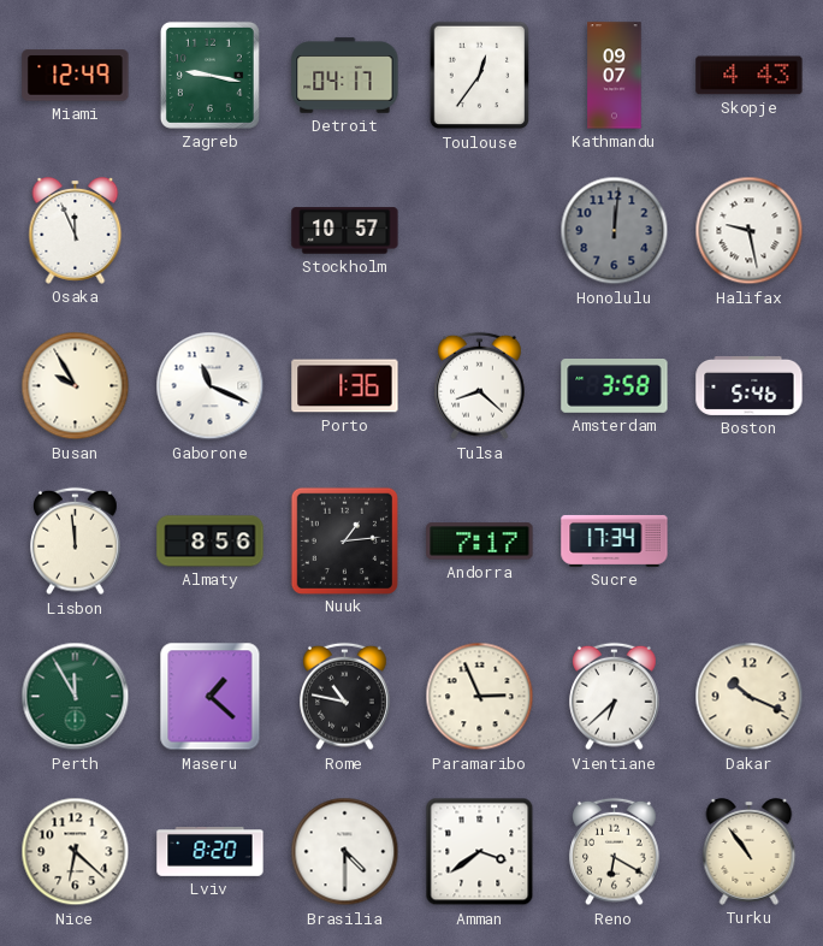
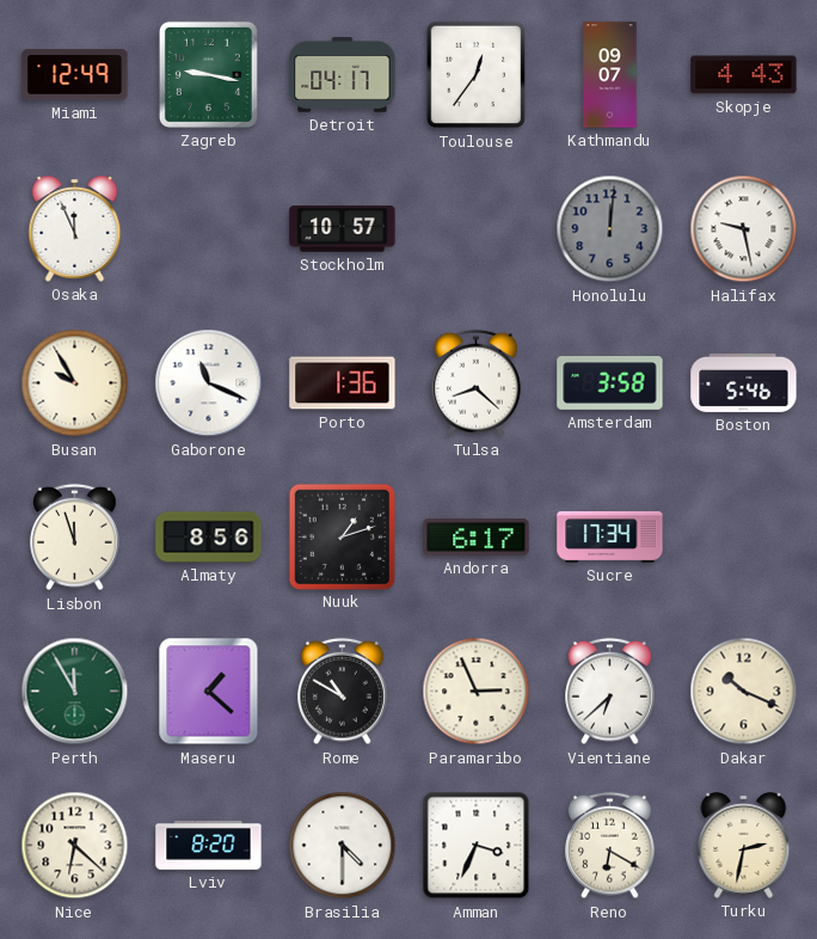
Lisbon: 11:59 -> 11:57 (75, 538)
Nuuk: 1:14 -> 1:12 (342, 536)
Andorra: 7:17 -> 6:17 (477, 538)
Rome: 10:47 -> 10:50 (343, 692)
Amman: 3:39 -> 3:34 (477, 846)
Turku: 10:54 -> 2:32 (744, 845)
